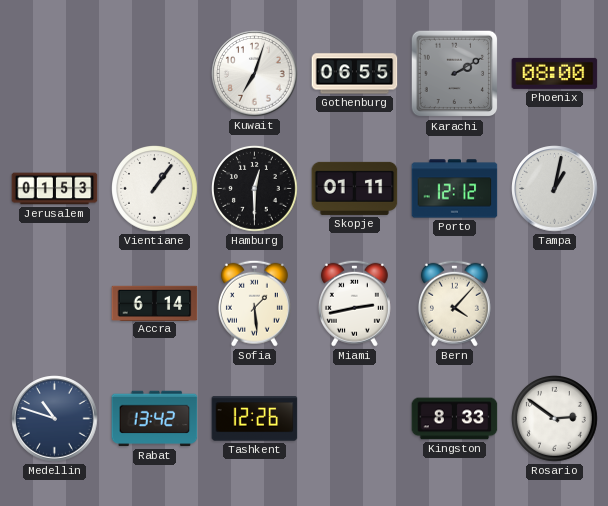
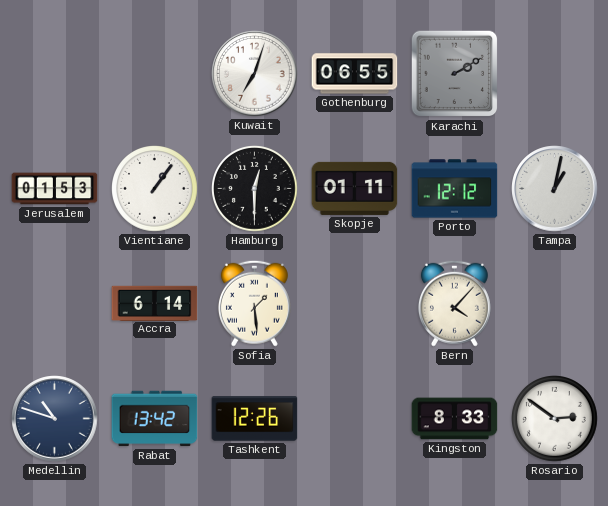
Phoenix: 08:00 -> none (555, 73)
Miami: 2:43 -> none (354, 303)
